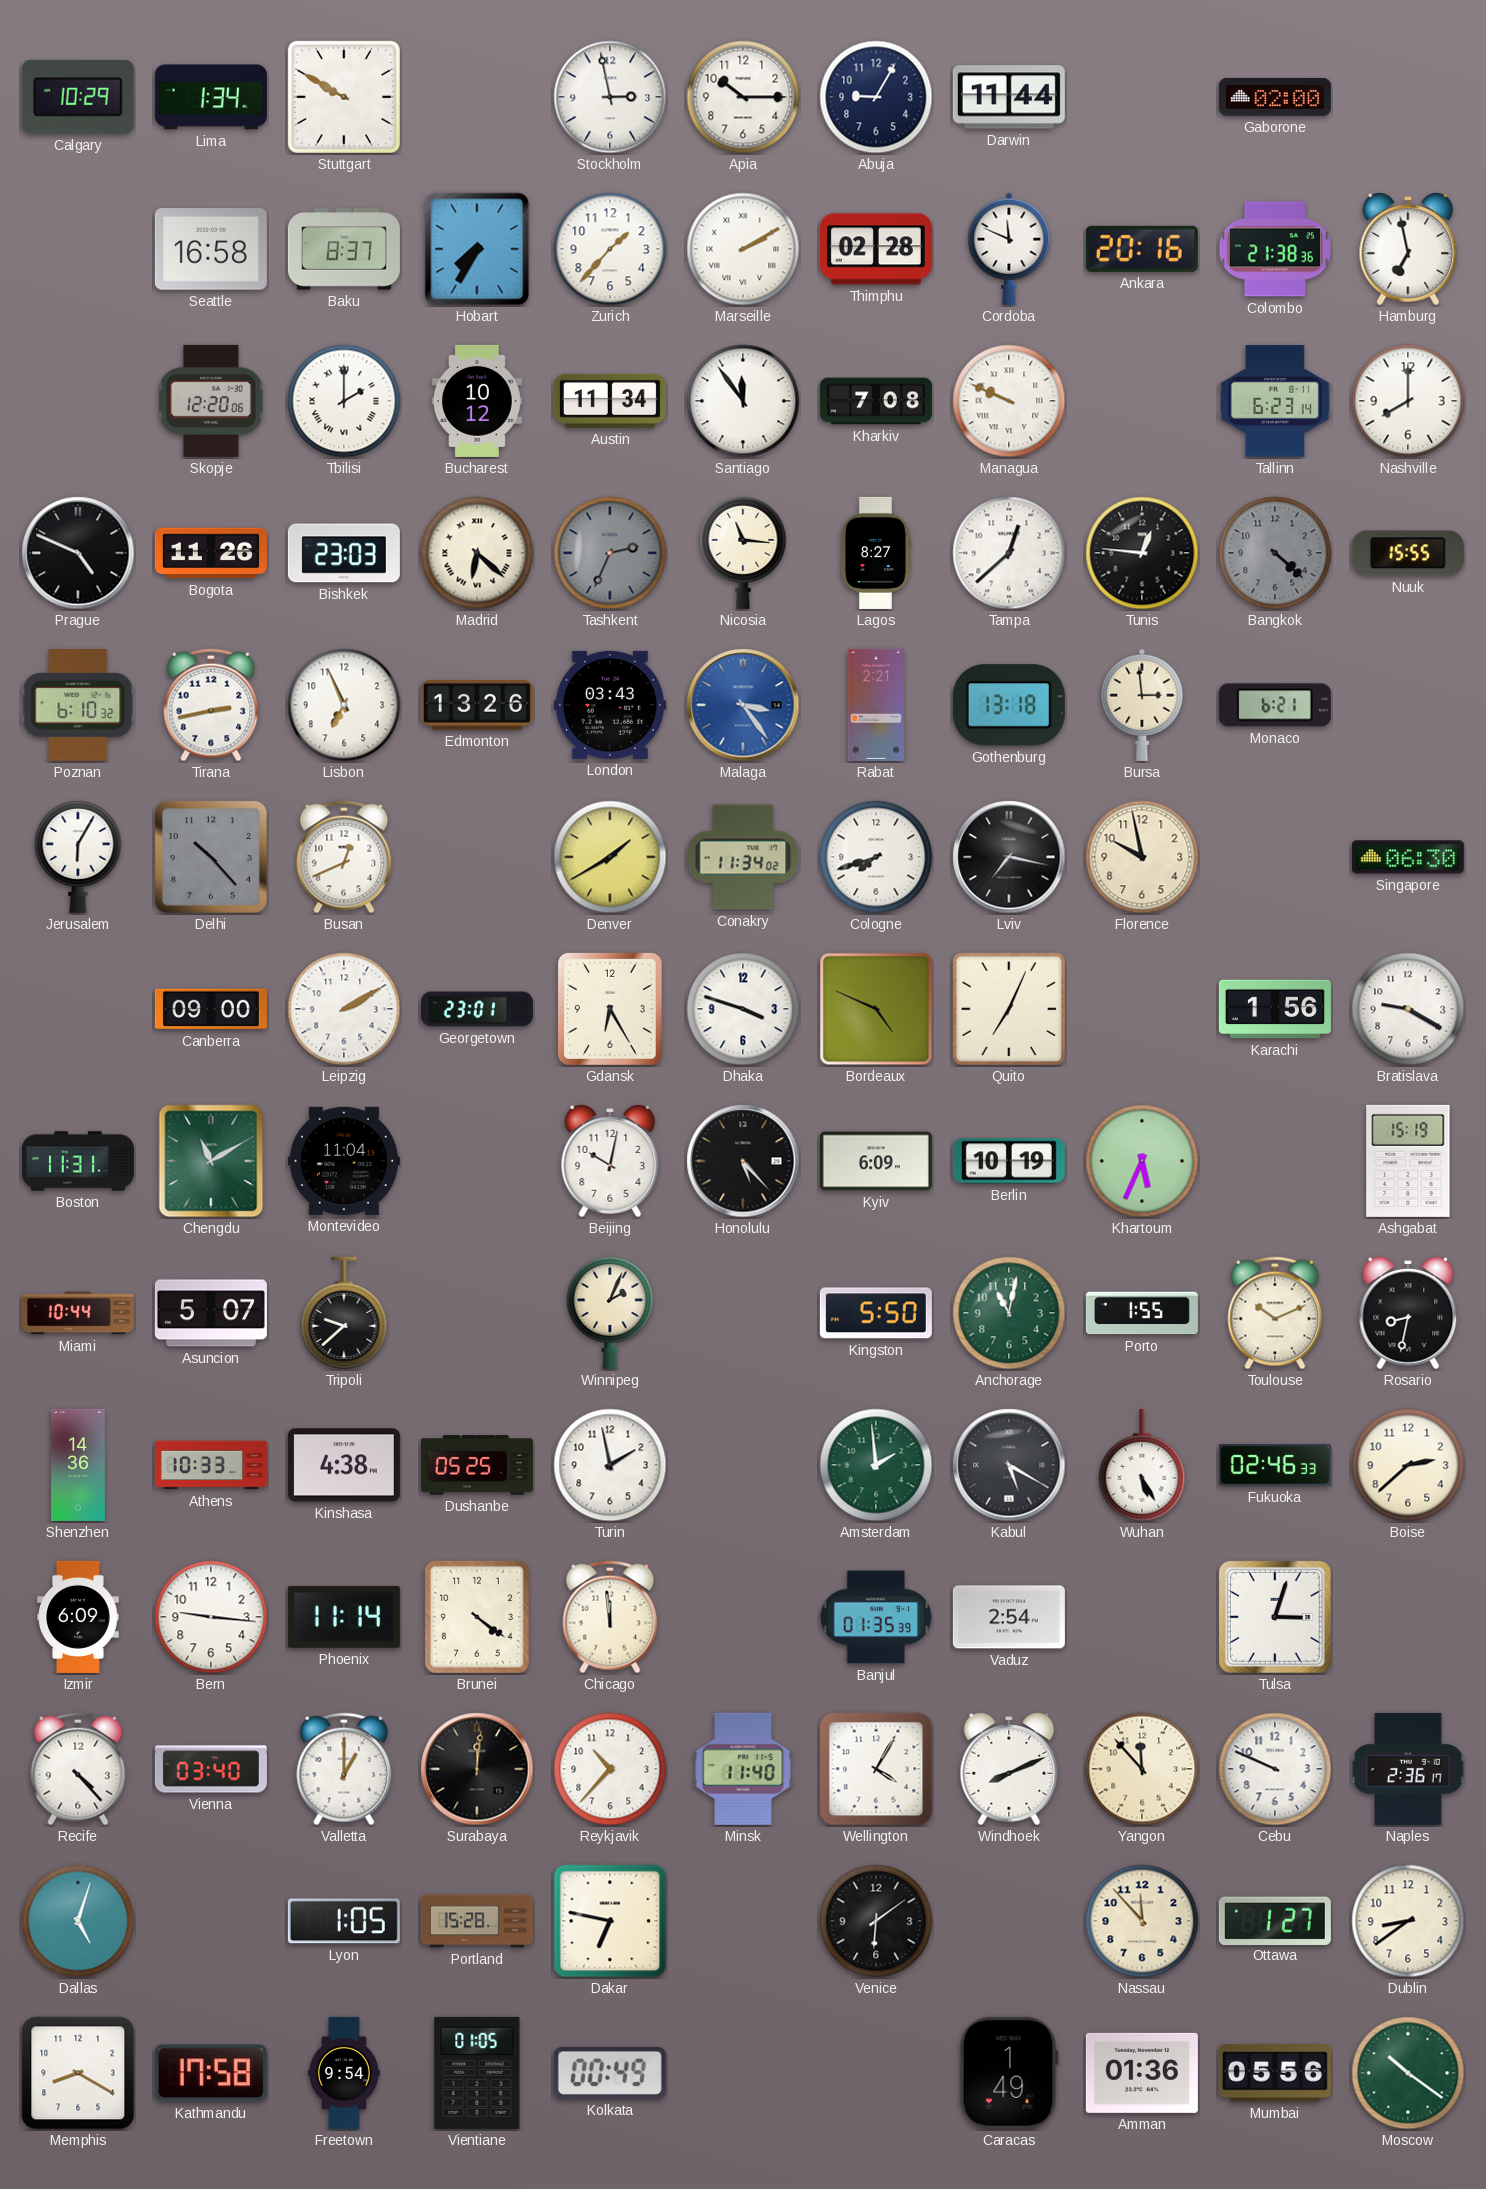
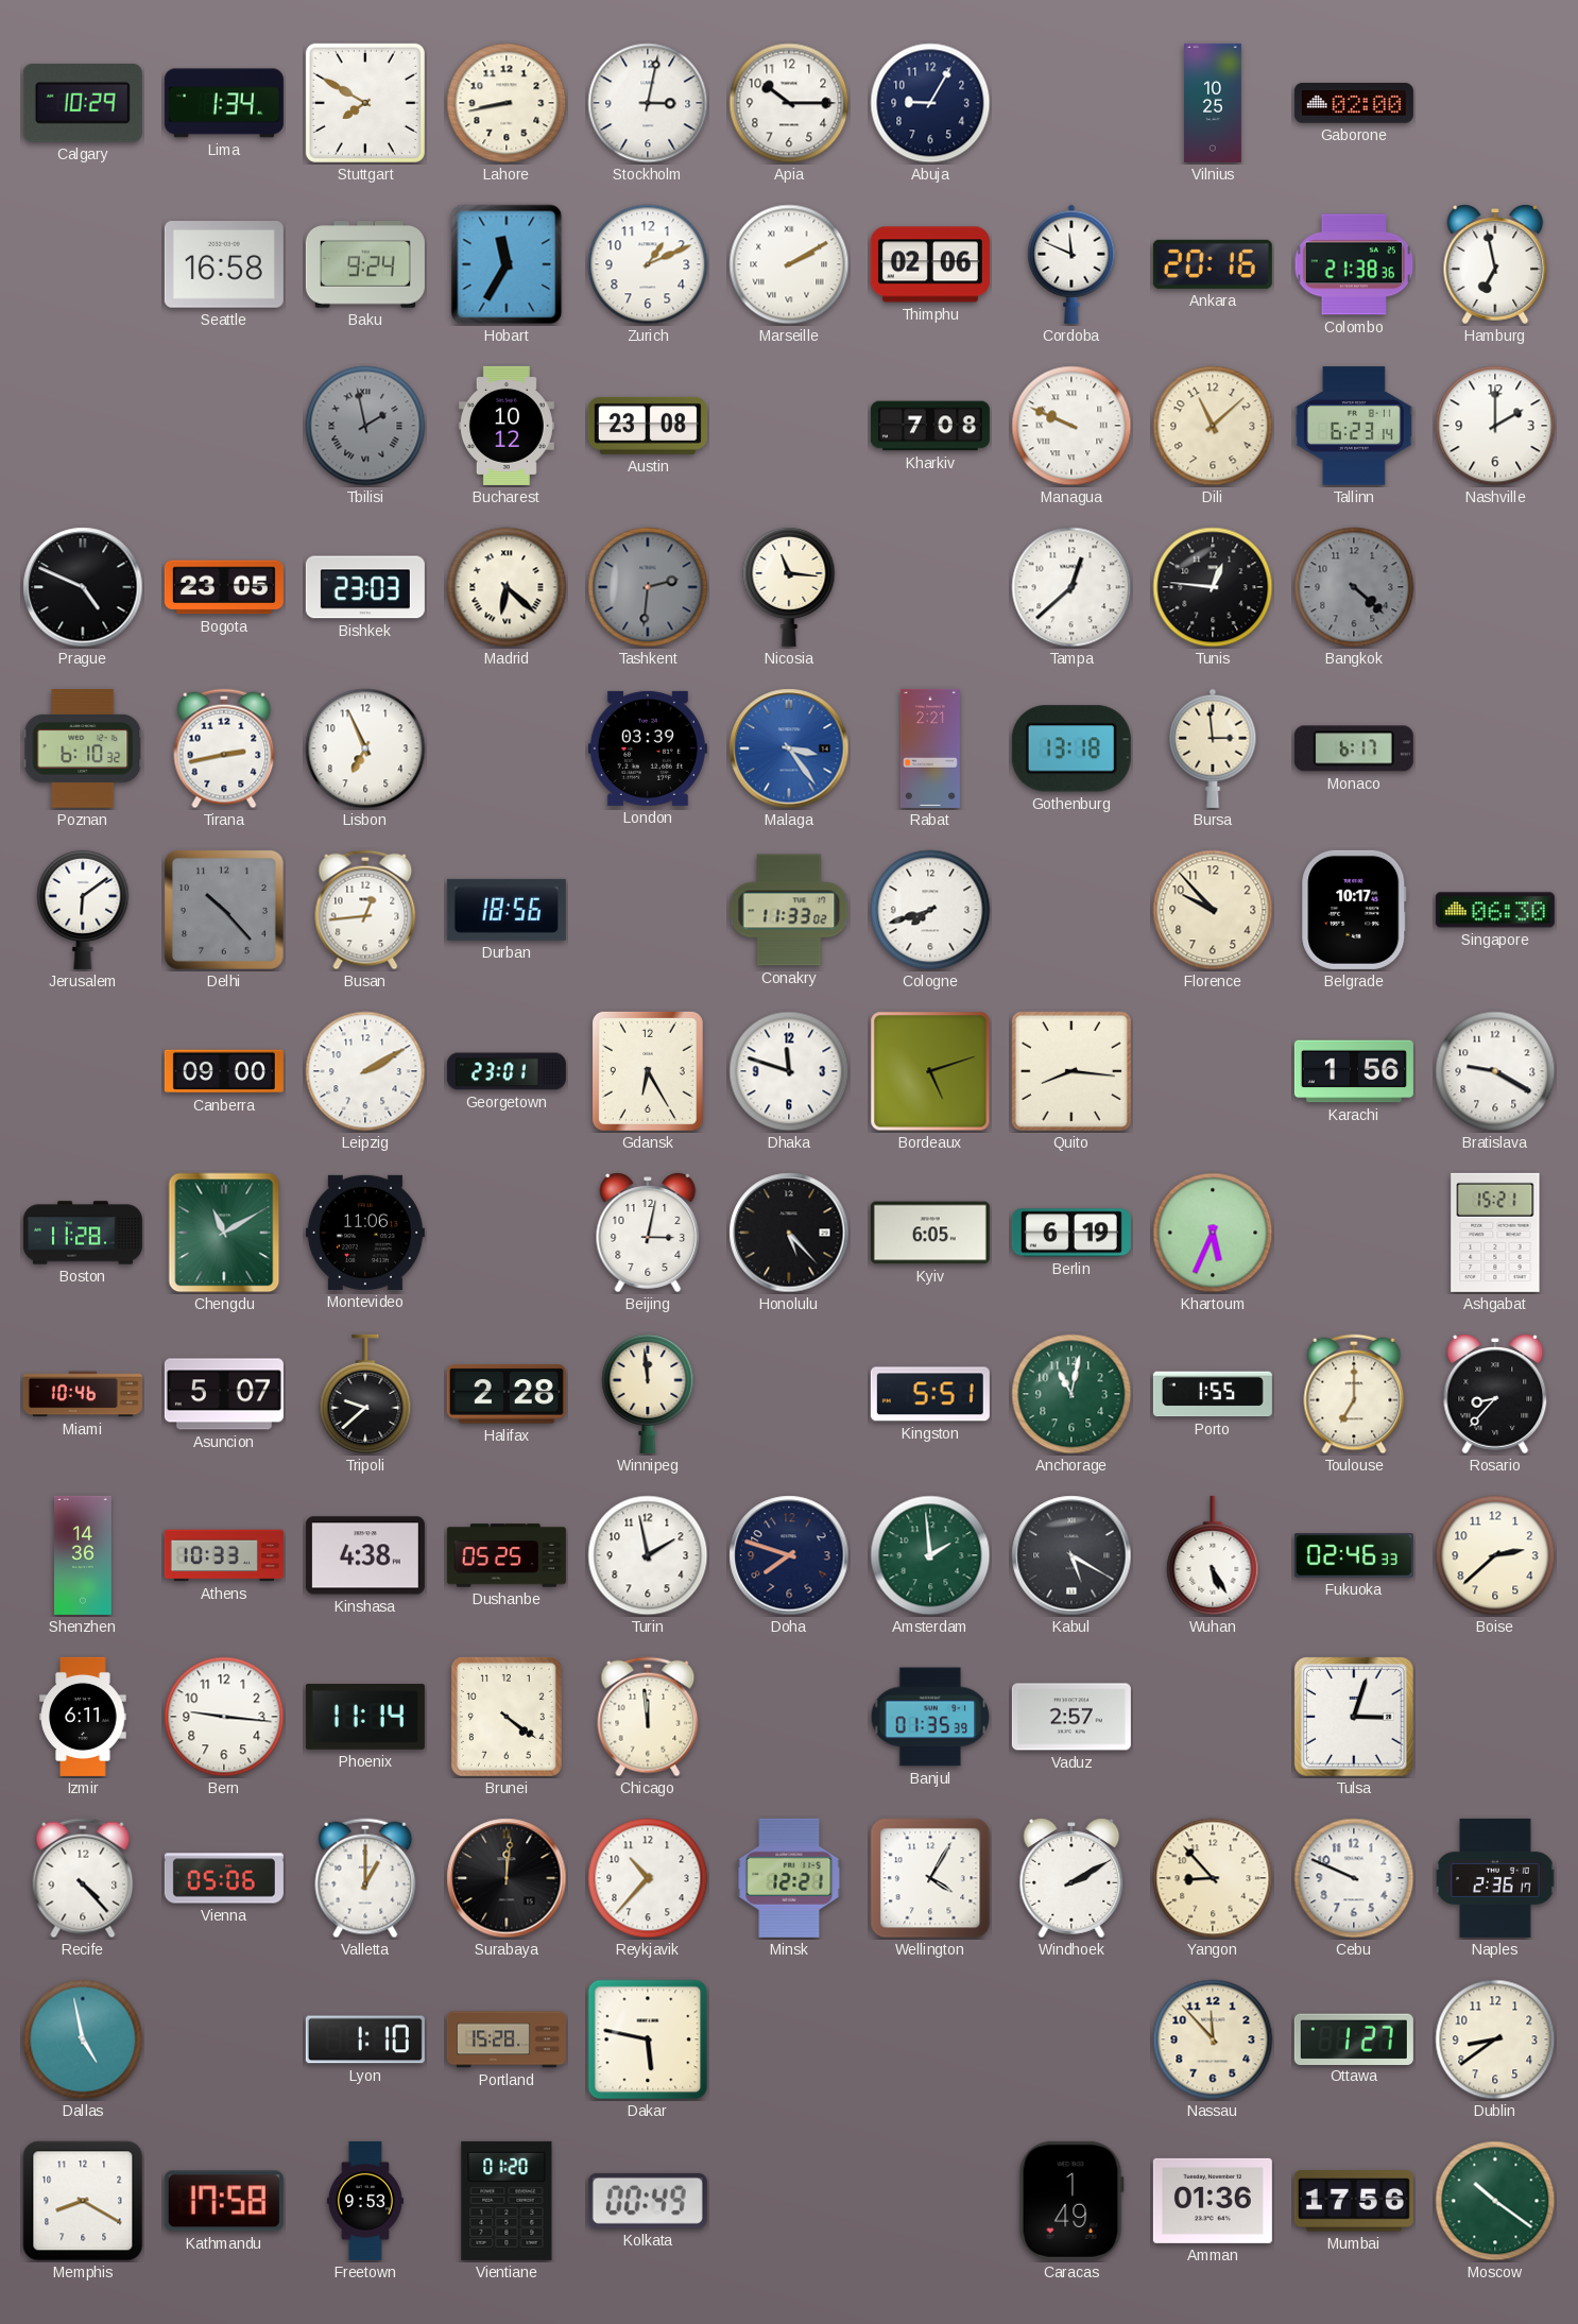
Stuttgart: 9:50 -> 7:50 (365, 103)
Lahore: none -> 8:43 (507, 103)
Stockholm: 2:58 -> 3:02 (648, 103)
Darwin: 11:44 -> none (1009, 97)
Vilnius: none -> 10:25 (1214, 103)
Baku: 8:37 -> 9:24 (365, 264)
Hobart: 7:35 -> 11:35 (507, 264)
Zurich: 1:37 -> 1:11 (648, 264)
Thimphu: 02:28 -> 02:06 (930, 264)
Skopje: 12:20 -> none (211, 401)
Tbilisi: 2:00 -> 1:58 (365, 426)
Tbilisi dial: white -> grey (365, 426)
Austin: 11:34 -> 23:08 (648, 426)
Santiago: 11:54 -> none (743, 401)
Dili: none -> 11:08 (1213, 426)
Nashville: 8:00 -> 2:00 (1495, 426)
Bogota: 11:26 -> 23:05 (224, 587)
Tashkent: 2:34 -> 2:31 (648, 587)
Lagos: 8:27 -> none (875, 553)
Nuuk: 15:55 -> none (1408, 553)
Edmonton: 13:26 -> none (477, 705)
London: 03:43 -> 03:39 (648, 748)
Monaco: 6:21 -> 6:17 (1354, 748)
Jerusalem: 6:05 -> 6:09 (83, 909)
Busan: 12:41 -> 12:44 (365, 910)
Durban: none -> 18:56 (507, 910)
Denver: 1:40 -> none (610, 857)
Conakry: 11:34 -> 11:33 (789, 910)
Lviv: 7:17 -> none (1009, 857)
Florence: 9:58 -> 9:53 (1213, 910)
Belgrade: none -> 10:17 (1354, 910)
Dhaka: 3:48 -> 11:48 (789, 1071)
Bordeaux: 4:49 -> 5:12 (930, 1071)
Quito: 7:04 -> 8:16 (1071, 1071)
Boston: 11:31 -> 11:28 (83, 1233)
Montevideo: 11:04 -> 11:06 (365, 1233)
Beijing: 10:02 -> 3:02 (648, 1233)
Kyiv: 6:09 -> 6:05 (930, 1233)
Berlin: 10:19 -> 6:19 (1071, 1233)
Ashgabat: 15:19 -> 15:21 (1495, 1233)
Miami: 10:44 -> 10:46 (83, 1394)
Halifax: none -> 2:28 (507, 1394)
Winnipeg: 2:04 -> 11:59 (648, 1393)
Kingston: 5:50 -> 5:51 (930, 1394)
Toulouse: 10:11 -> 7:00 (1354, 1394)
Rosario: 8:32 -> 8:37 (1495, 1394)
Doha: none -> 7:48 (789, 1555)
Izmir: 6:09 -> 6:11 (83, 1717)
Vaduz: 2:54 -> 2:57 (1071, 1717)
Vienna: 03:40 -> 05:06 (224, 1878)
Minsk: 11:40 -> 12:21 (789, 1878)
Windhoek: 8:11 -> 2:10 (1071, 1878)
Yangon: 11:53 -> 8:53 (1213, 1878)
Dallas: 5:03 -> 4:58 (83, 2039)
Lyon: 1:05 -> 1:10 (365, 2039)
Dakar: 6:47 -> 5:47 (648, 2039)
Venice: 6:09 -> none (876, 1921)
Freetown: 9:54 -> 9:53 (365, 2201)
Vientiane: 01:05 -> 01:20 (507, 2201)
Mumbai: 05:56 -> 17:56 (1354, 2201)
